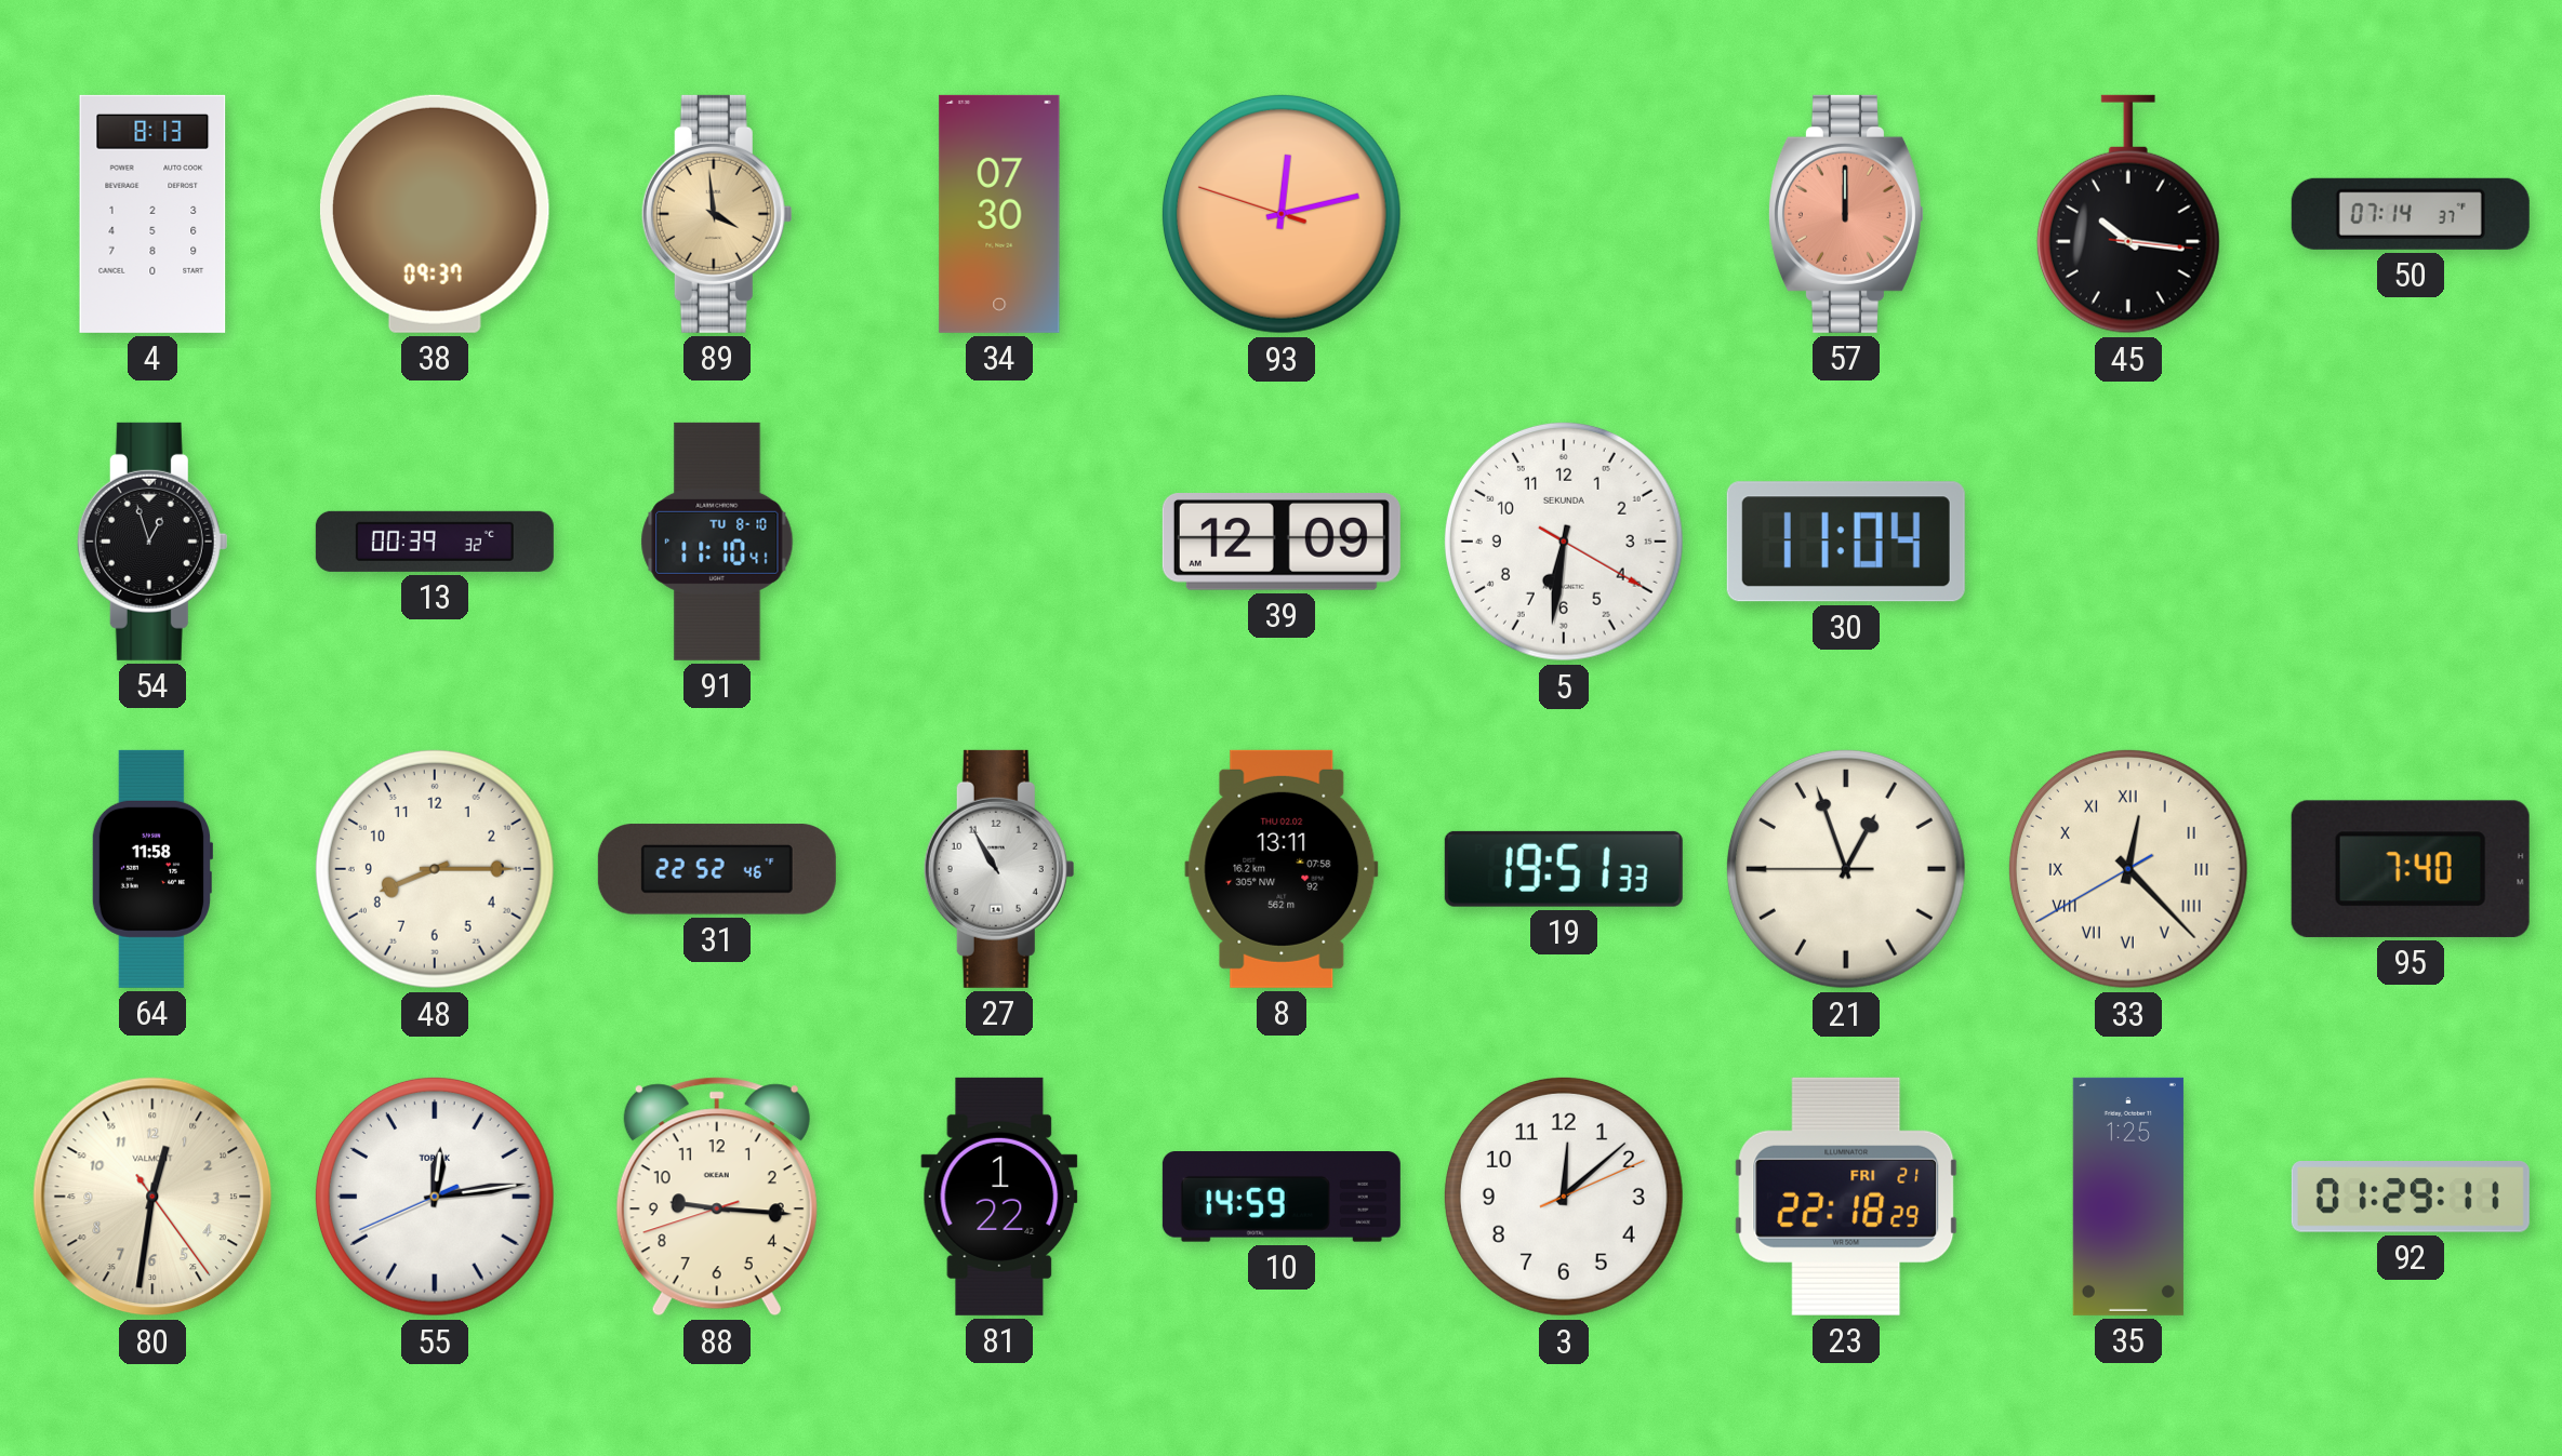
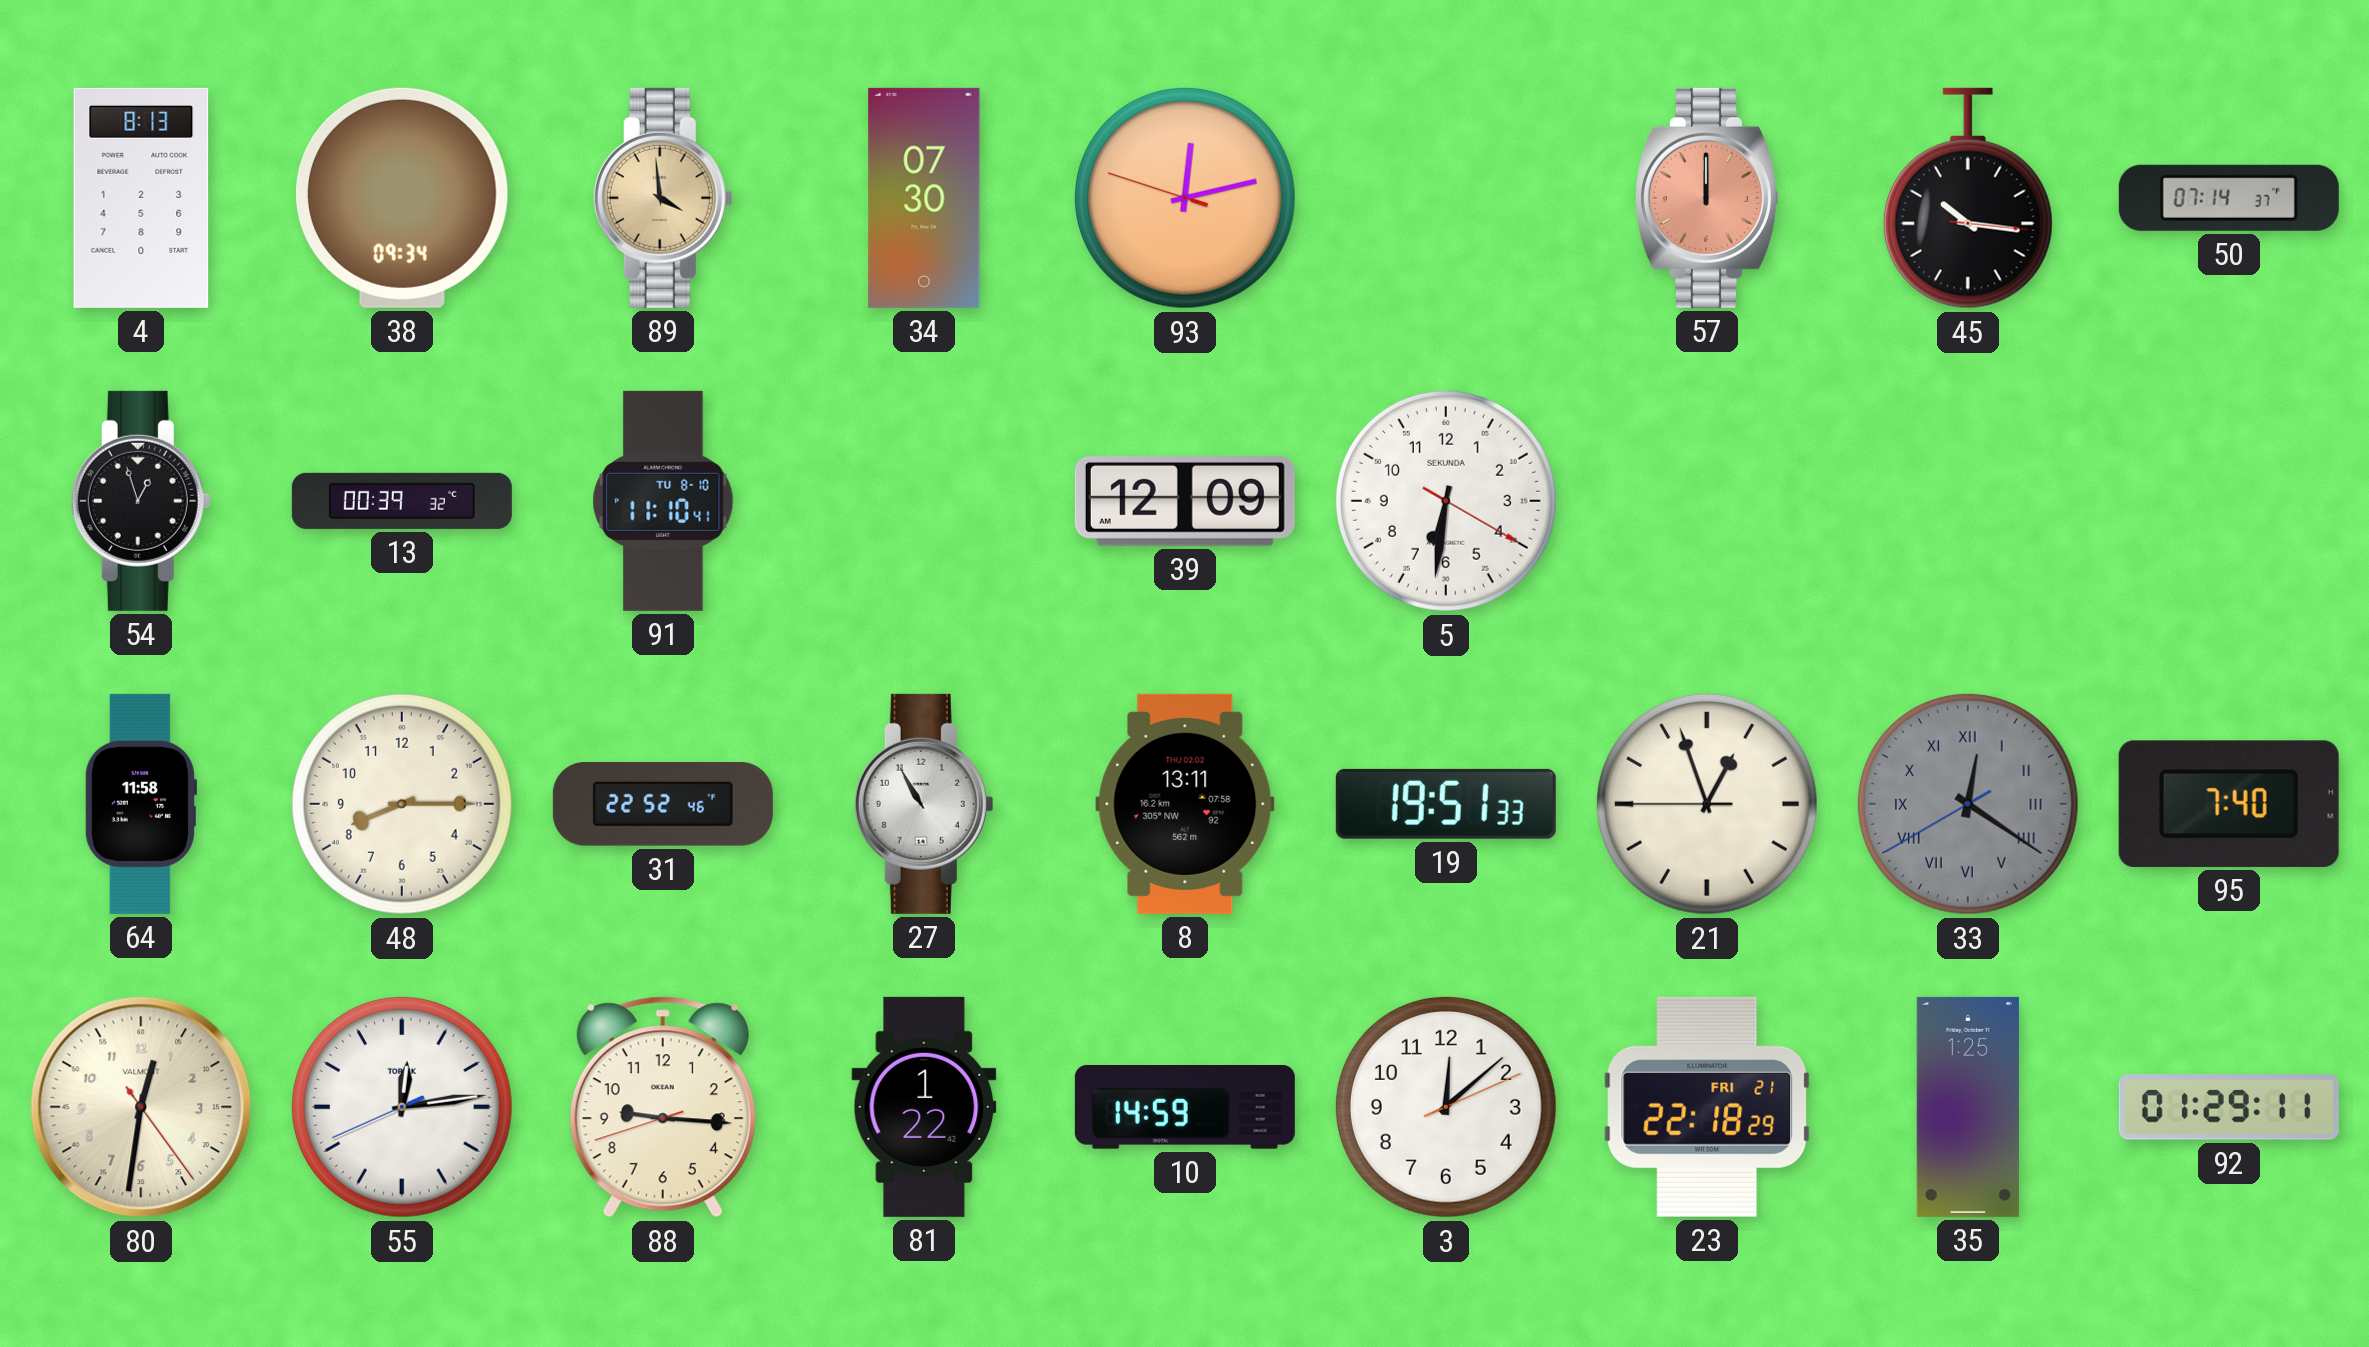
38: 09:37 -> 09:34 (402, 198)
30: 11:04 -> none (1846, 542)
33: 12:22 -> 12:20 (1968, 804)
33 dial: cream -> grey (1968, 804)
